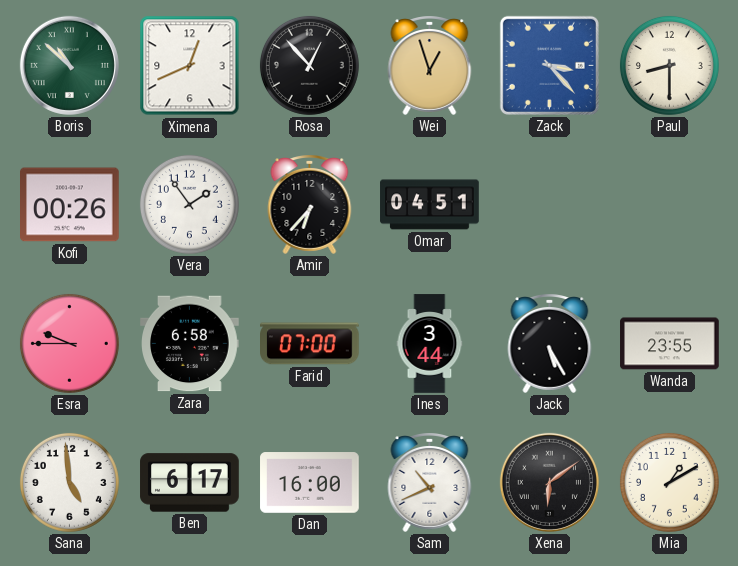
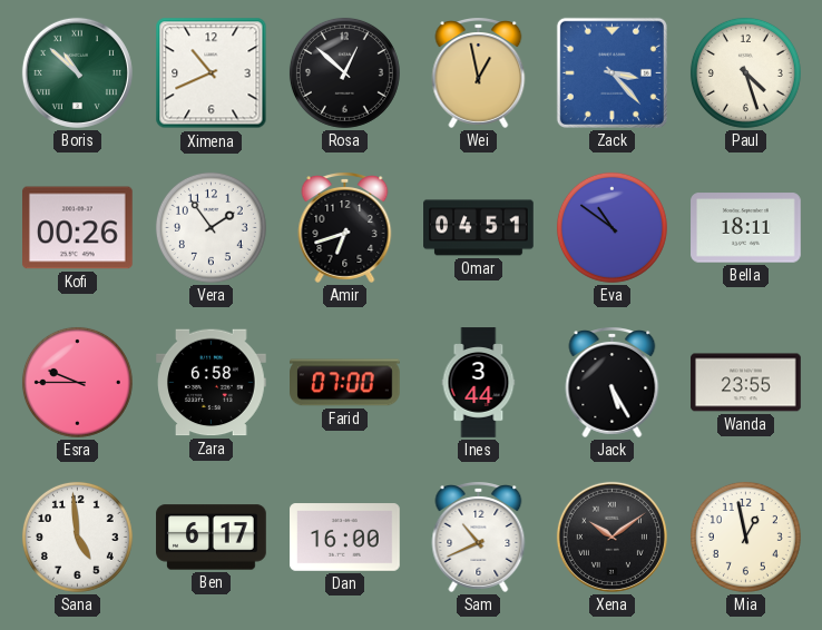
Ximena: 12:41 -> 10:41 (212, 73)
Rosa: 12:53 -> 12:52 (344, 72)
Wei: 12:57 -> 12:58 (479, 73)
Paul: 8:30 -> 4:27 (745, 72)
Amir: 6:37 -> 6:42 (345, 228)
Eva: none -> 10:51 (611, 227)
Bella: none -> 18:11 (746, 228)
Xena: 6:09 -> 10:09 (611, 537)
Mia: 1:10 -> 12:58 (745, 537)
